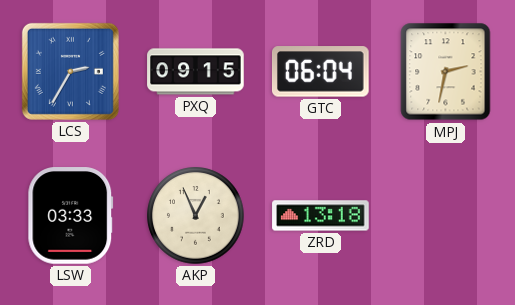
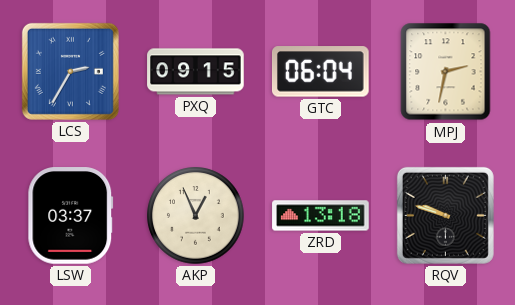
LSW: 03:33 -> 03:37 (71, 216)
RQV: none -> 9:48 (445, 215)
